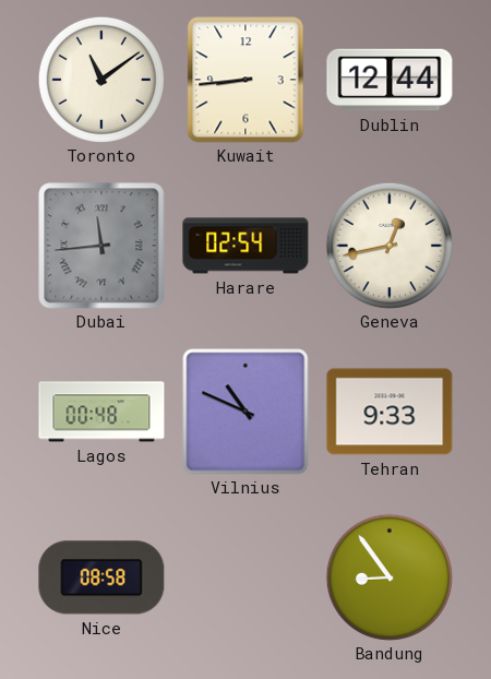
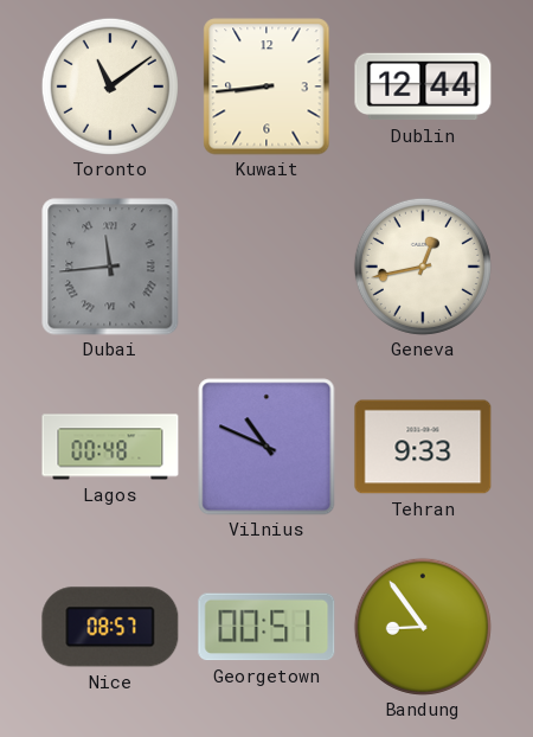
Harare: 02:54 -> none (245, 246)
Nice: 08:58 -> 08:57 (110, 627)
Georgetown: none -> 00:51 (266, 627)
